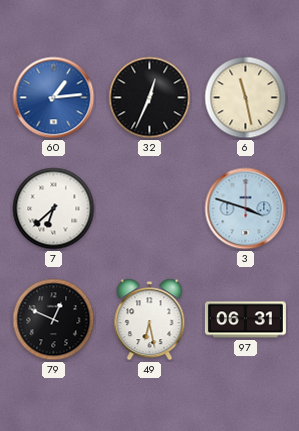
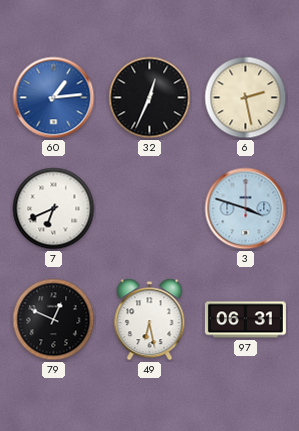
6: 11:28 -> 2:28 (246, 98)
7: 6:38 -> 6:41 (54, 209)
